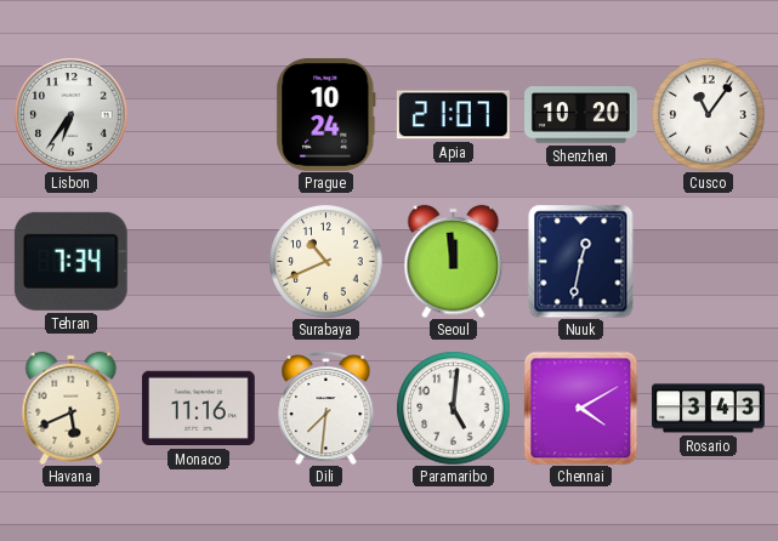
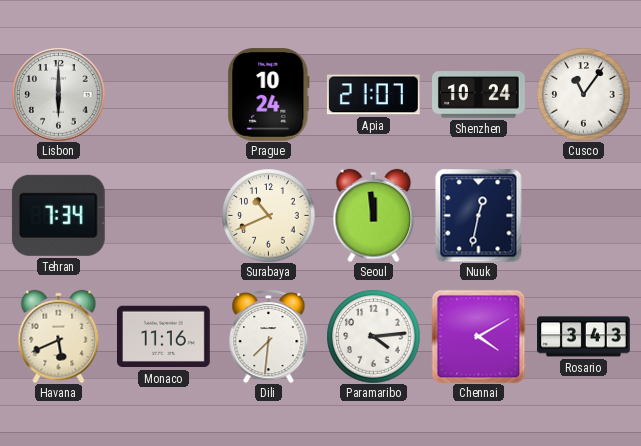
Lisbon: 6:36 -> 6:00 (58, 94)
Shenzhen: 10:20 -> 10:24 (479, 95)
Paramaribo: 5:01 -> 4:14 (373, 336)
